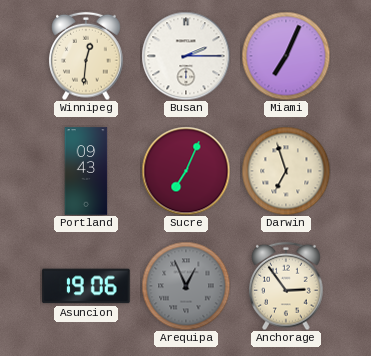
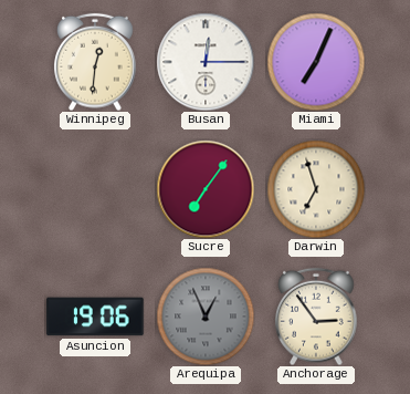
Busan: 2:15 -> 12:15 (206, 62)
Portland: 09:43 -> none (86, 171)
Sucre: 7:04 -> 7:06 (206, 189)
